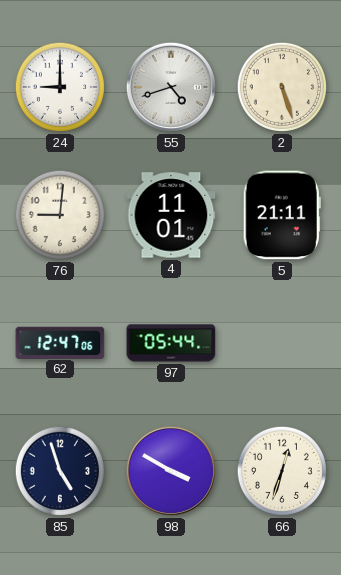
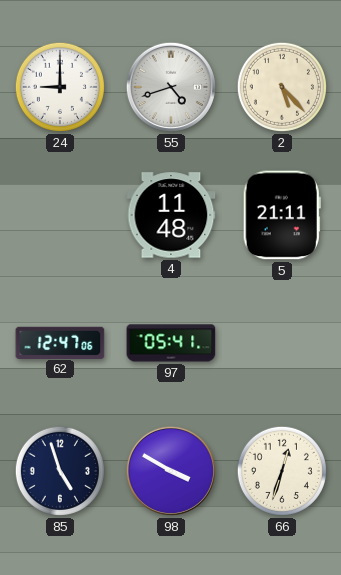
2: 5:27 -> 5:23 (282, 87)
76: 9:01 -> none (60, 215)
4: 11:01 -> 11:48 (171, 215)
97: 05:44 -> 05:41 (171, 343)
